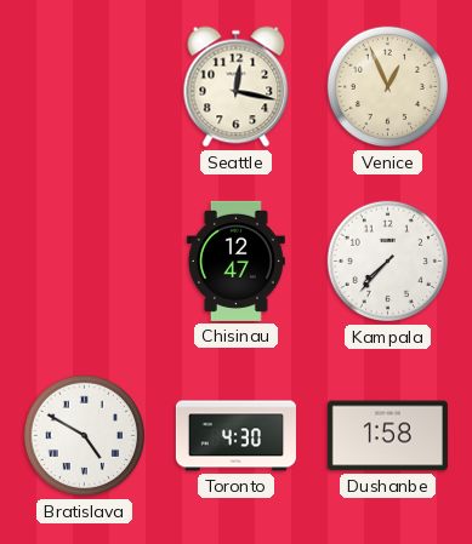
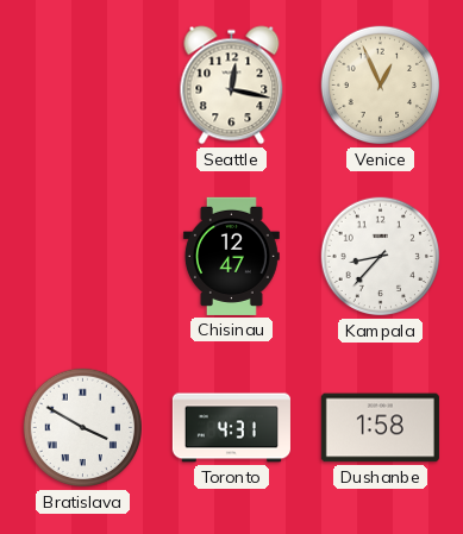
Kampala: 7:37 -> 8:37 (381, 257)
Bratislava: 4:50 -> 3:50 (83, 428)
Toronto: 4:30 -> 4:31 (231, 428)
